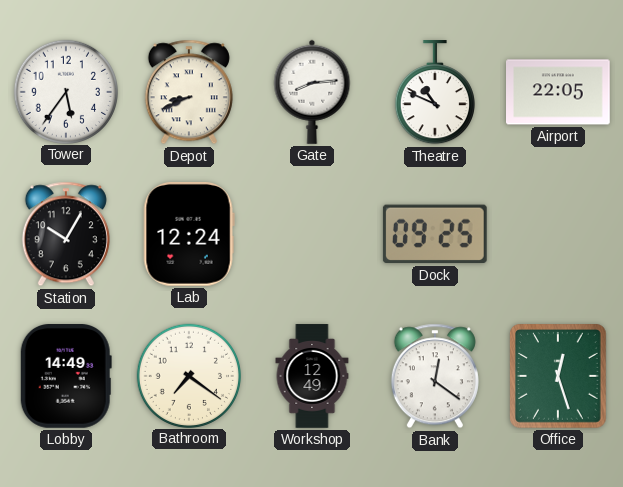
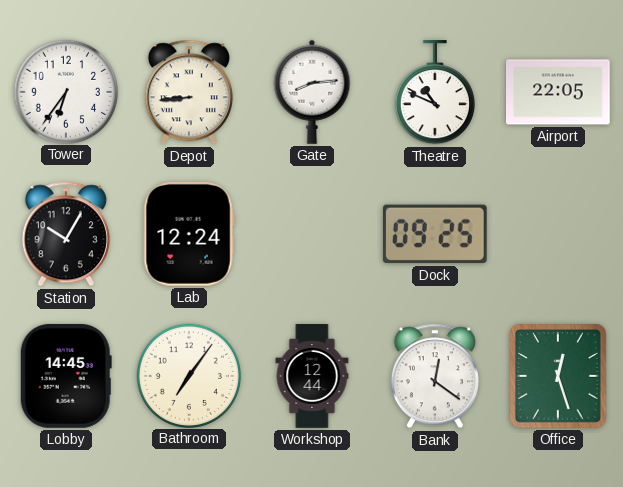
Tower: 5:36 -> 6:36 (65, 91)
Depot: 8:41 -> 8:44 (189, 92)
Lobby: 14:49 -> 14:45 (66, 377)
Bathroom: 7:21 -> 7:06 (188, 375)
Workshop: 12:49 -> 12:44 (312, 376)
